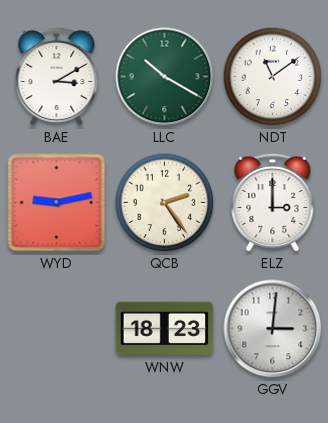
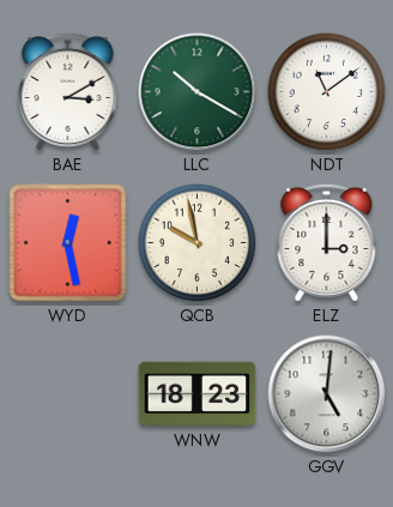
WYD: 9:13 -> 12:28 (68, 243)
QCB: 2:24 -> 9:58 (198, 243)
GGV: 3:01 -> 5:01 (327, 394)
